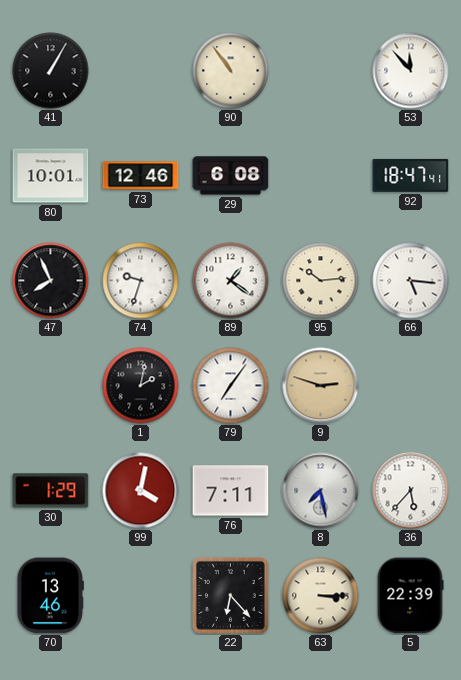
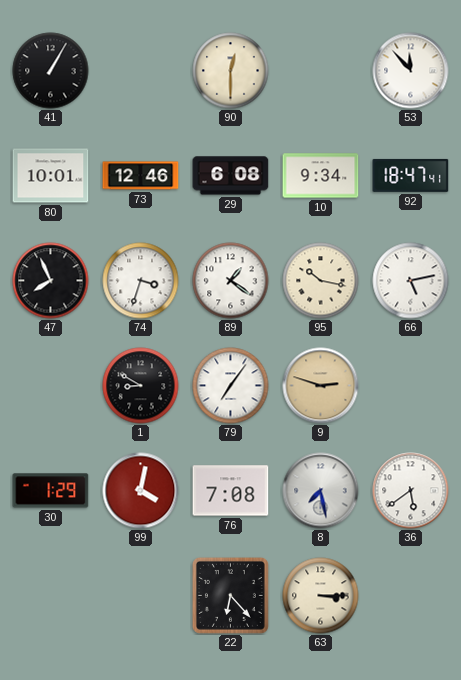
90: 10:54 -> 12:30 (231, 71)
10: none -> 9:34 (321, 176)
74: 9:33 -> 3:33 (141, 281)
95: 10:14 -> 10:17 (321, 281)
66: 5:16 -> 5:13 (411, 281)
1: 2:02 -> 8:50 (141, 386)
76: 7:11 -> 7:08 (231, 491)
36: 5:37 -> 5:39 (411, 491)
70: 13:46 -> none (50, 596)
5: 22:39 -> none (410, 596)
